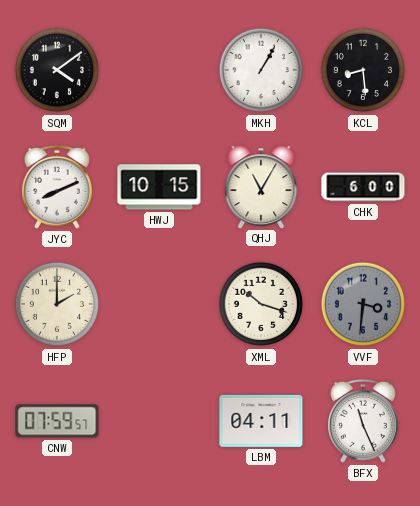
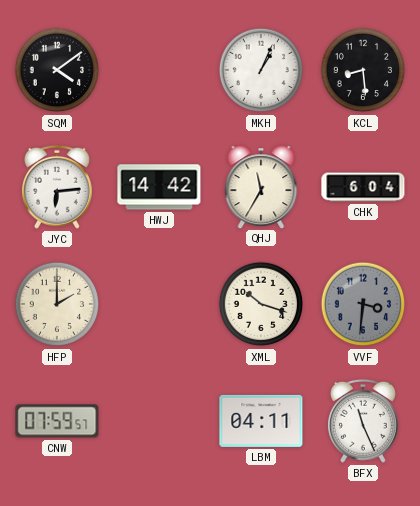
MKH: 1:05 -> 1:04 (261, 70)
JYC: 8:11 -> 6:14 (57, 187)
HWJ: 10:15 -> 14:42 (159, 187)
QHJ: 11:05 -> 11:35 (261, 187)
CHK: 6:00 -> 6:04 (363, 187)
